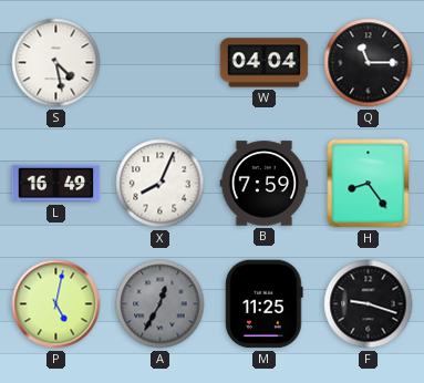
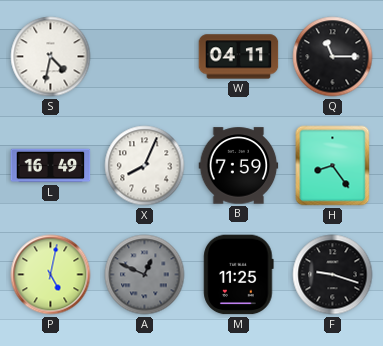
S: 4:28 -> 4:32 (51, 57)
W: 04:04 -> 04:11 (239, 57)
A: 12:35 -> 12:49 (145, 275)
